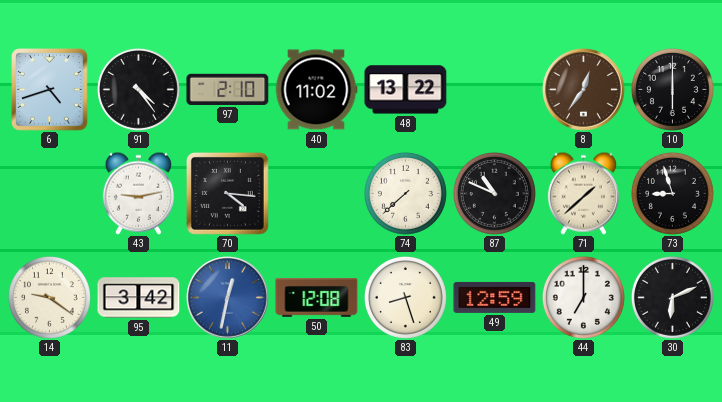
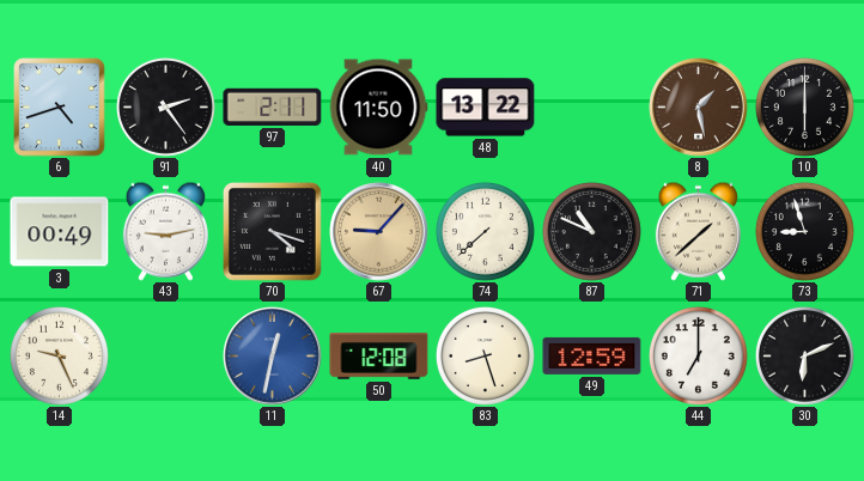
91: 4:24 -> 2:24 (165, 106)
97: 2:10 -> 2:11 (273, 106)
40: 11:02 -> 11:50 (378, 108)
8: 12:36 -> 1:28 (699, 108)
3: none -> 00:49 (60, 232)
70: 4:16 -> 4:18 (272, 231)
67: none -> 9:07 (379, 232)
14: 9:21 -> 9:26 (59, 355)
95: 3:42 -> none (139, 298)
